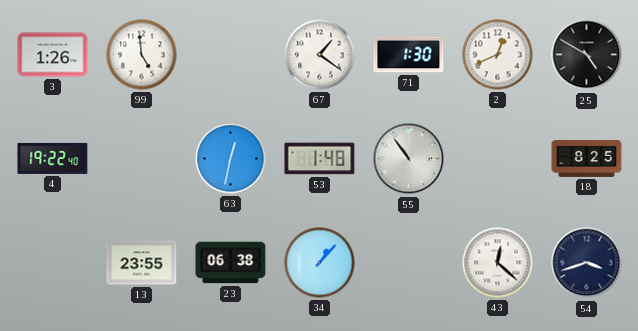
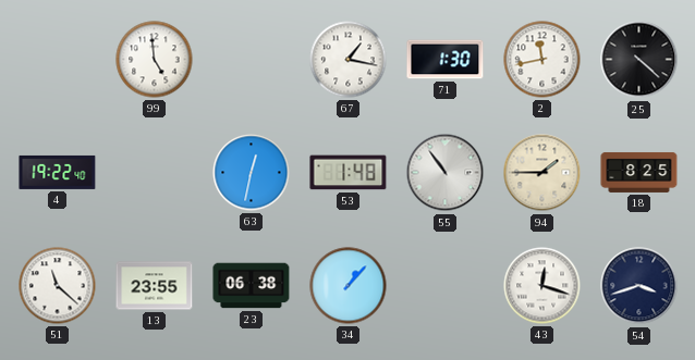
3: 1:26 -> none (53, 55)
67: 1:21 -> 1:17 (349, 60)
2: 12:41 -> 11:43 (542, 60)
25: 4:50 -> 4:22 (639, 60)
94: none -> 1:45 (542, 173)
51: none -> 11:22 (58, 286)
43: 12:22 -> 12:18 (542, 286)
